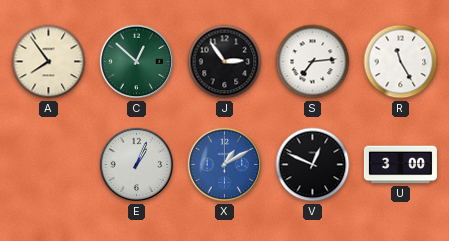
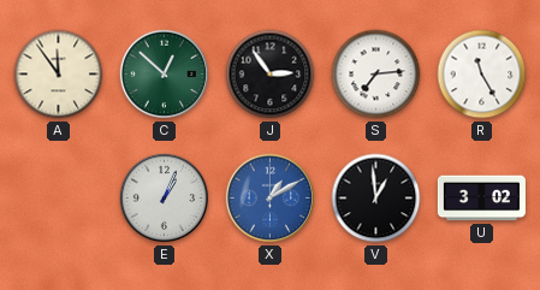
A: 7:54 -> 11:54 (59, 75)
V: 12:49 -> 12:59 (376, 199)
U: 3:00 -> 3:02 (481, 199)
